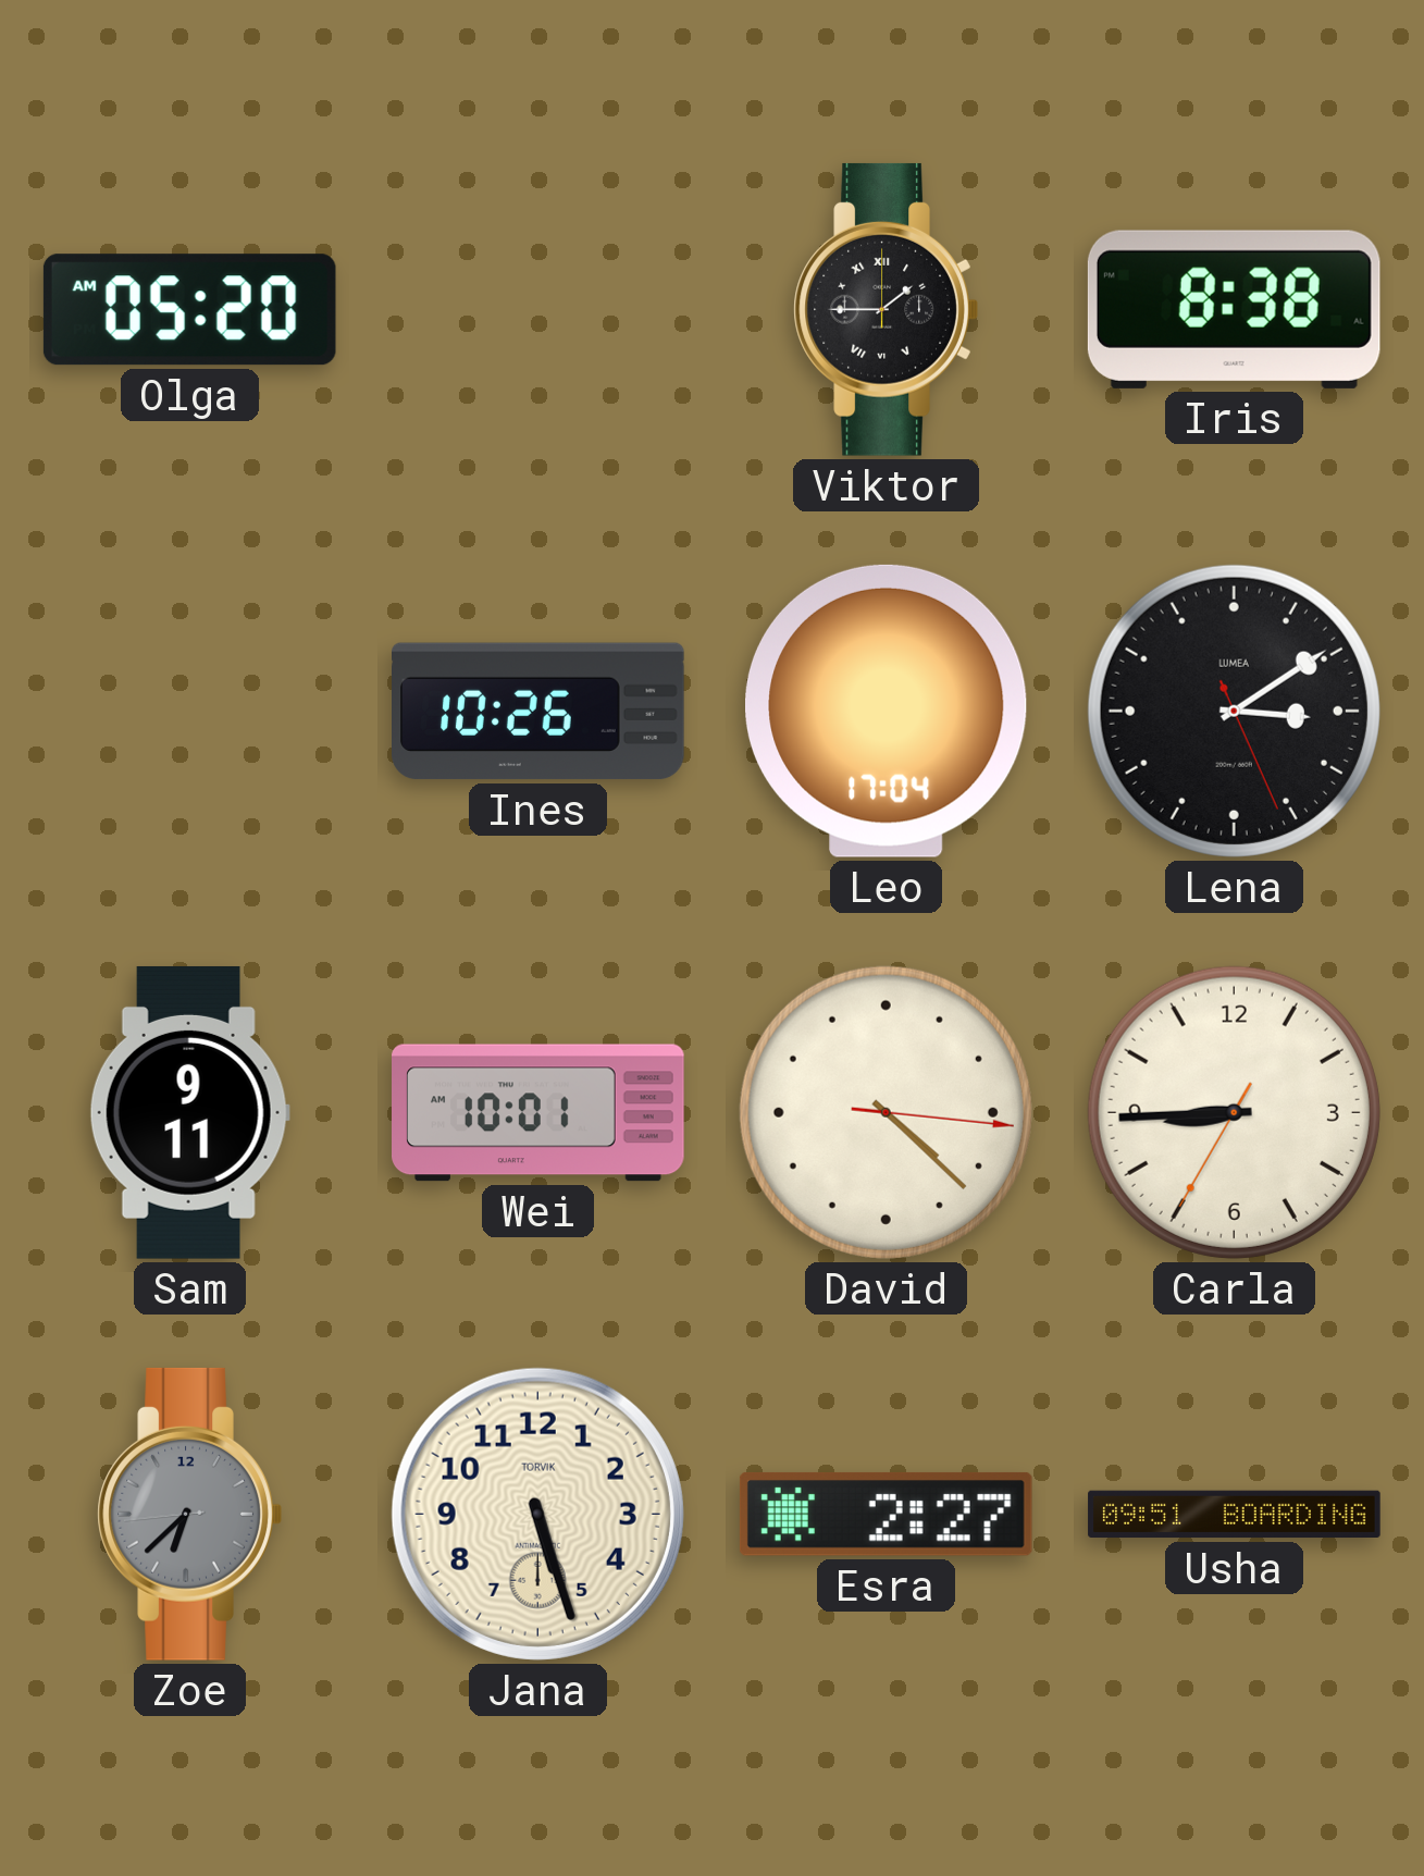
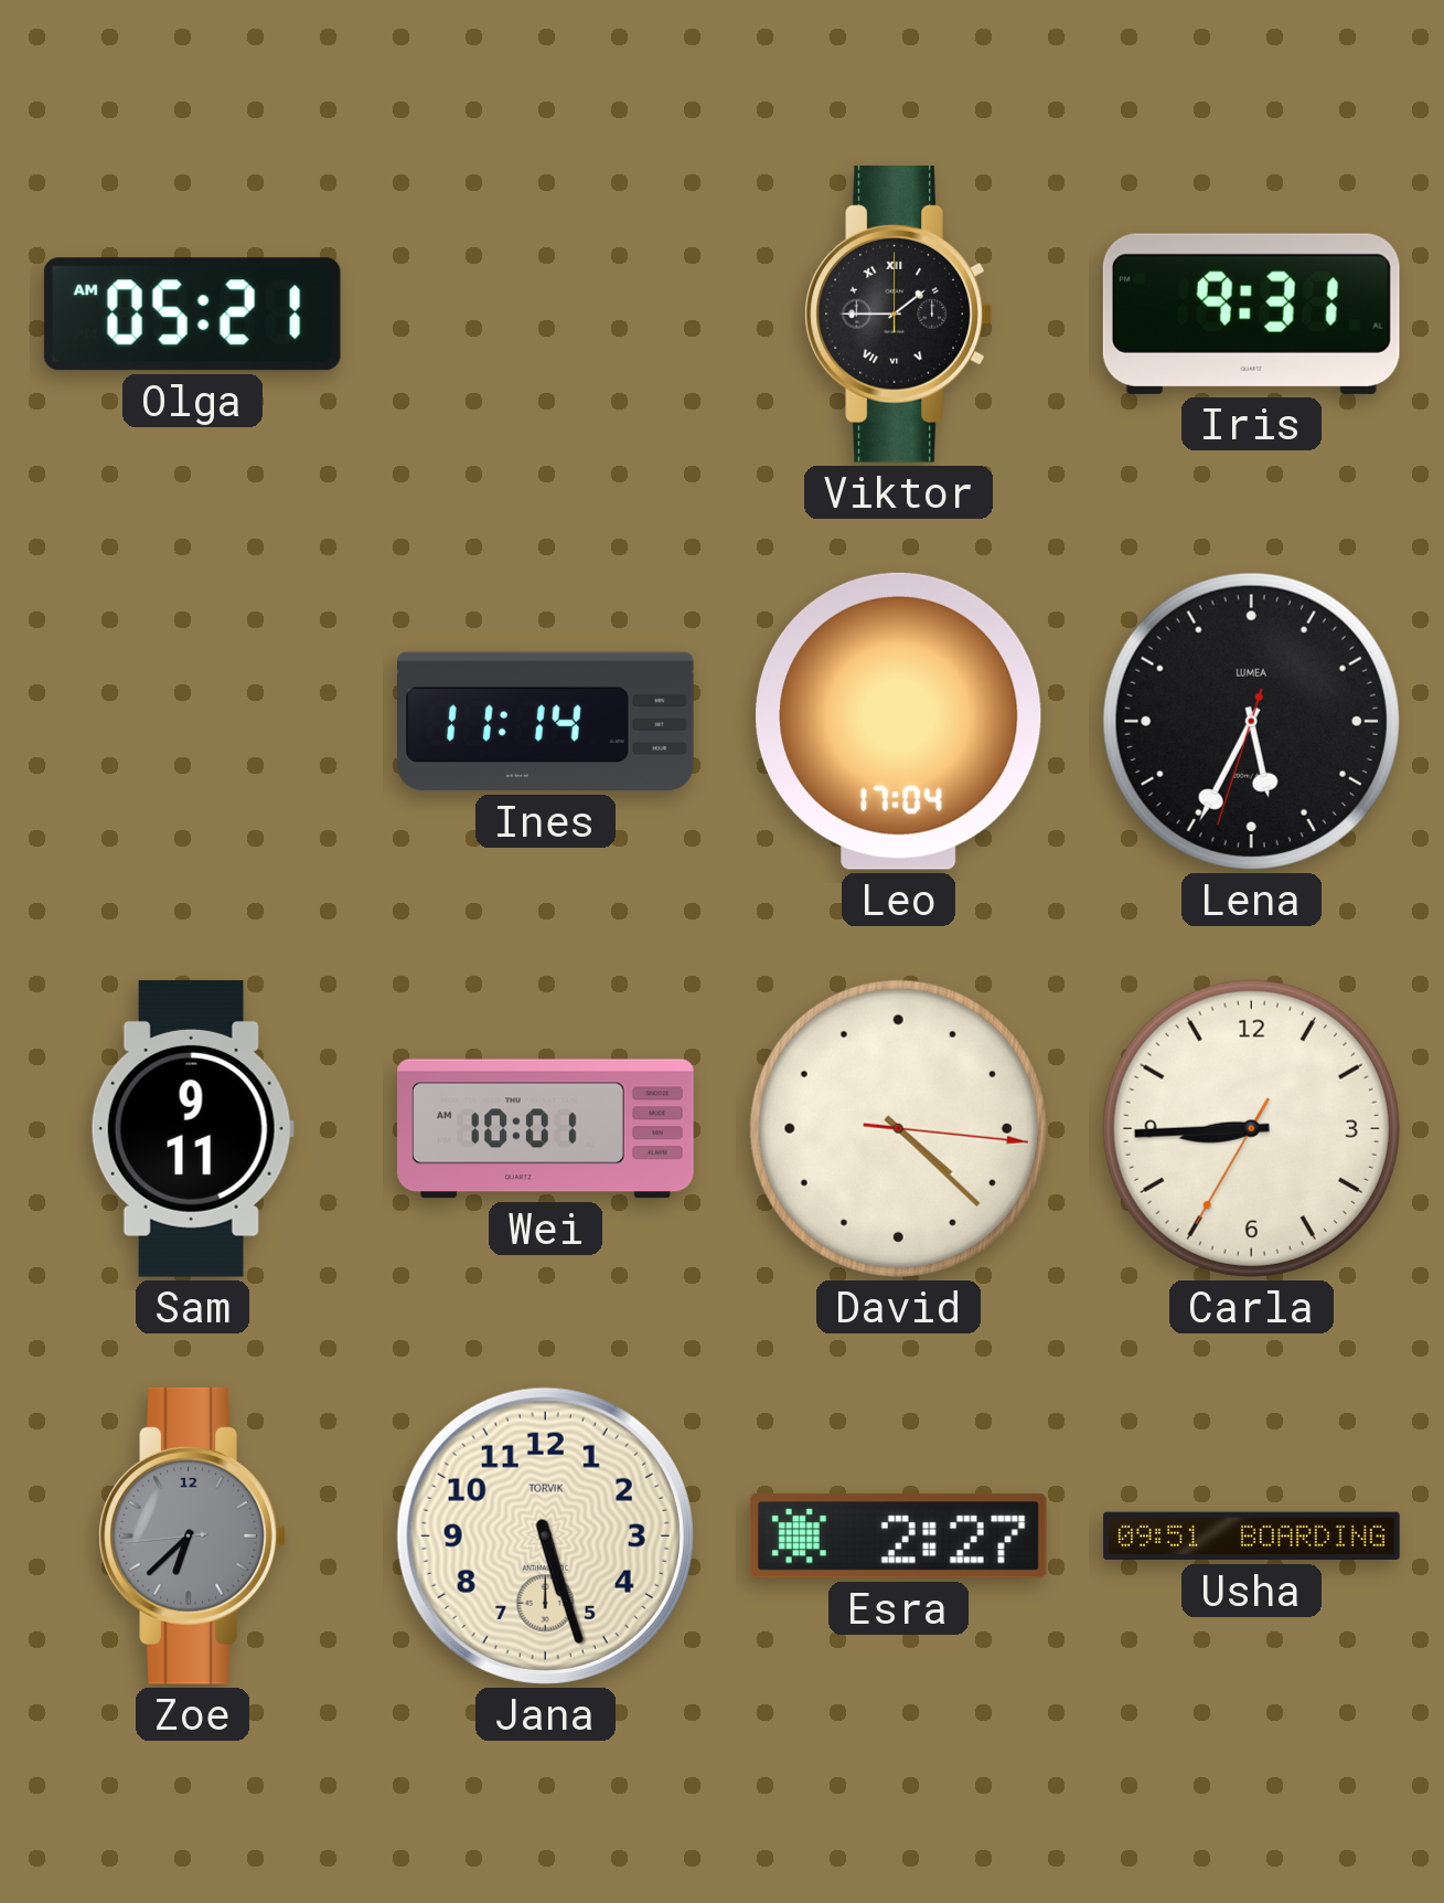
Olga: 05:20 -> 05:21 (192, 315)
Iris: 8:38 -> 9:31 (1251, 313)
Ines: 10:26 -> 11:14 (546, 722)
Lena: 3:09 -> 5:34 (1251, 721)
